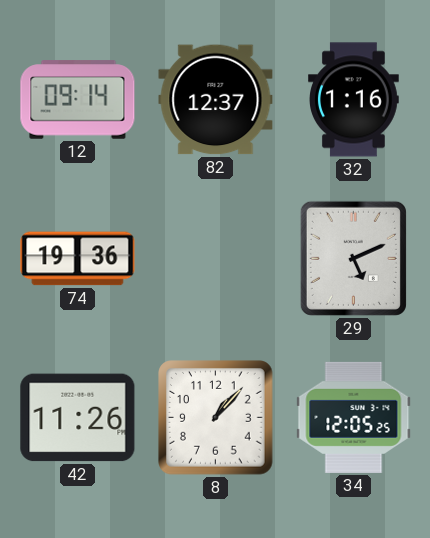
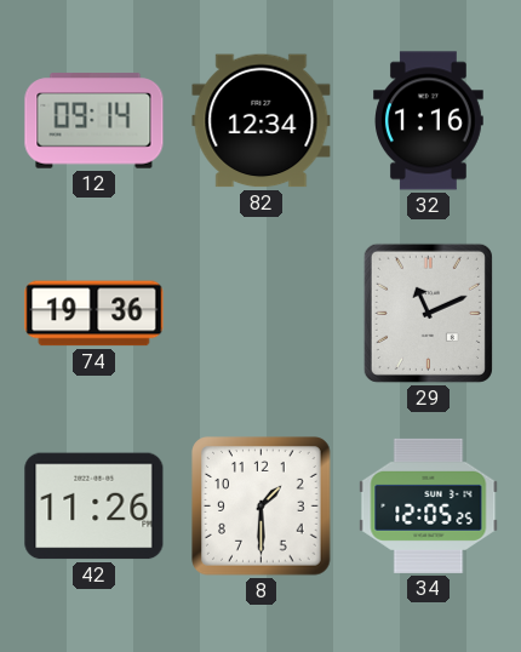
82: 12:37 -> 12:34 (262, 121)
29: 5:11 -> 11:11 (428, 313)
8: 1:07 -> 1:30 (262, 507)
